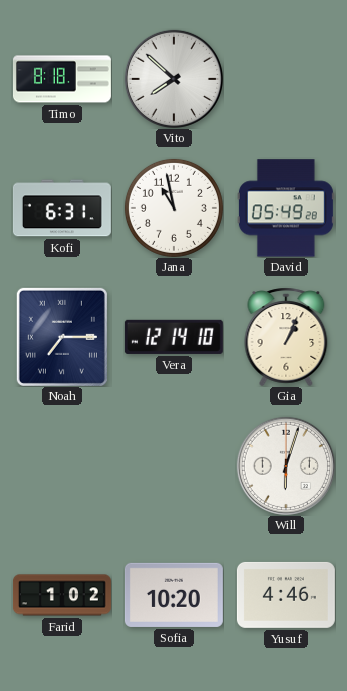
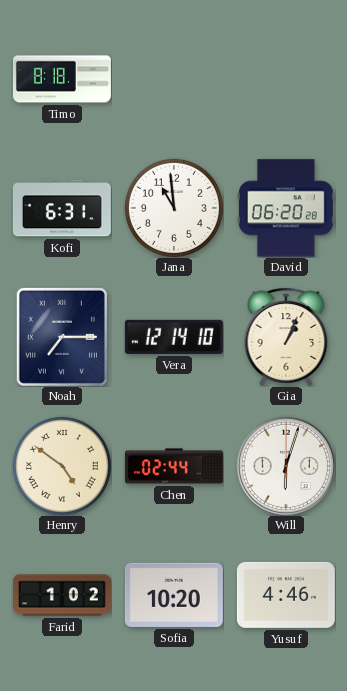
Vito: 7:52 -> none (173, 78)
Jana: 10:58 -> 10:59 (174, 208)
David: 05:49 -> 06:20 (286, 208)
Henry: none -> 4:51 (62, 466)
Chen: none -> 02:44 (174, 466)
